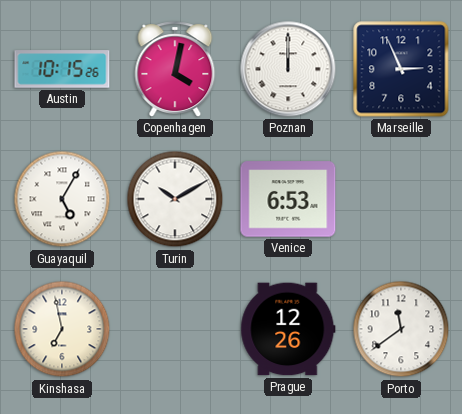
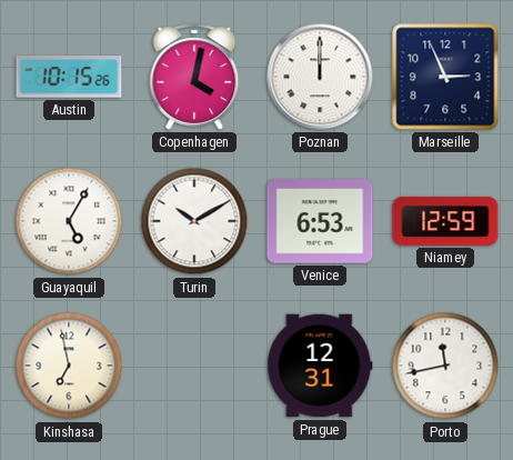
Niamey: none -> 12:59 (445, 221)
Prague: 12:26 -> 12:31 (320, 366)
Porto: 11:39 -> 11:43 (445, 366)
